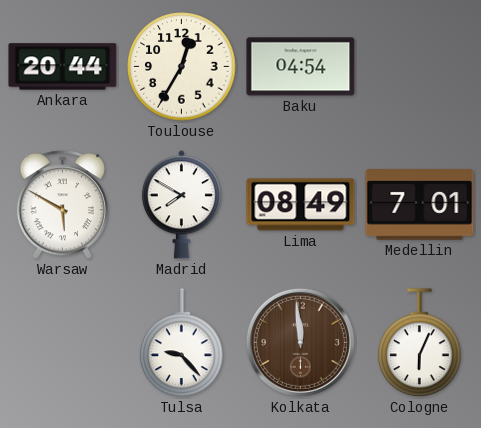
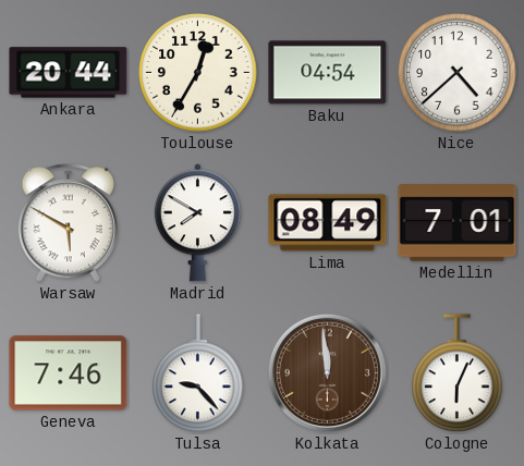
Nice: none -> 4:38 (458, 73)
Geneva: none -> 7:46 (69, 373)
